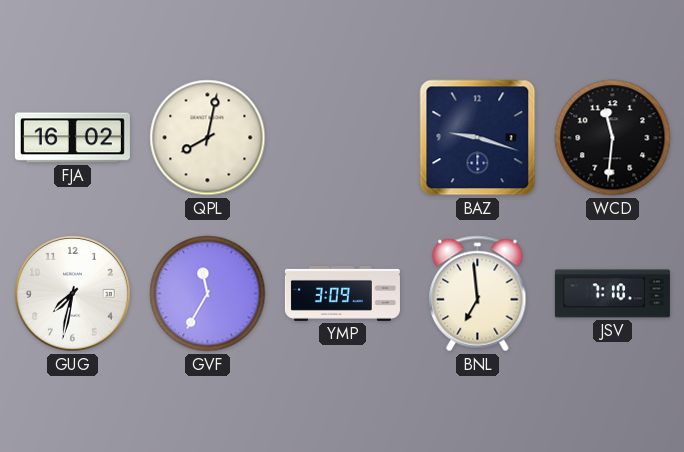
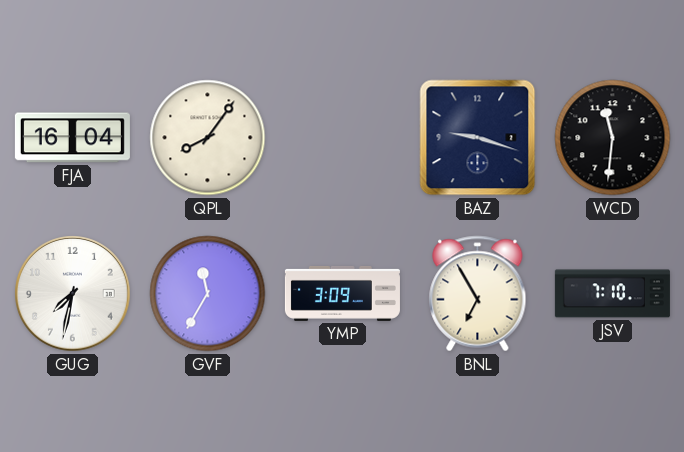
FJA: 16:02 -> 16:04 (72, 138)
QPL: 8:02 -> 8:06 (208, 138)
BNL: 6:59 -> 6:55 (478, 294)
